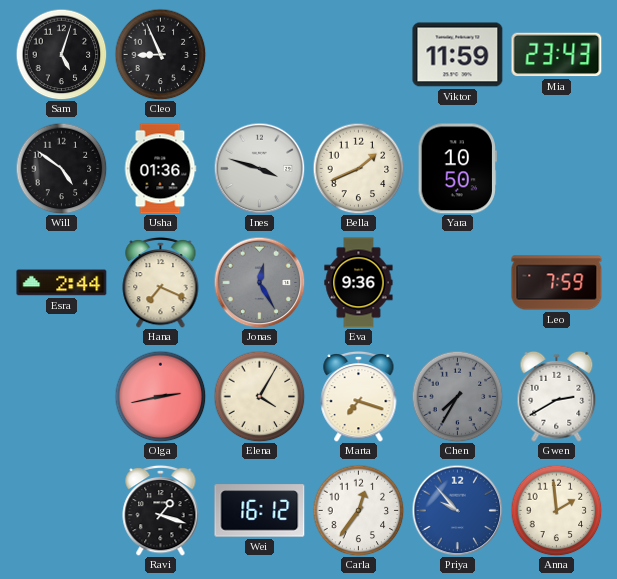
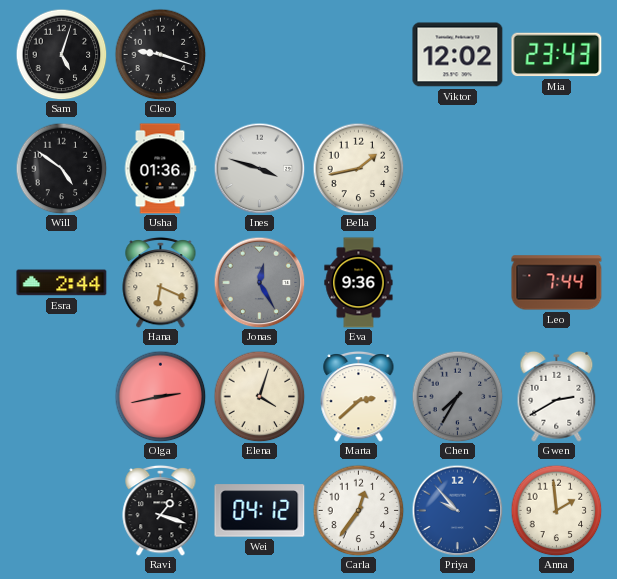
Cleo: 8:56 -> 9:18 (160, 54)
Viktor: 11:59 -> 12:02 (458, 55)
Bella: 1:41 -> 1:43 (358, 168)
Yara: 10:50 -> none (457, 169)
Hana: 7:19 -> 6:19 (161, 282)
Leo: 7:59 -> 7:44 (557, 283)
Elena: 4:05 -> 4:03 (259, 396)
Marta: 7:18 -> 2:38 (359, 396)
Wei: 16:12 -> 04:12 (260, 511)
